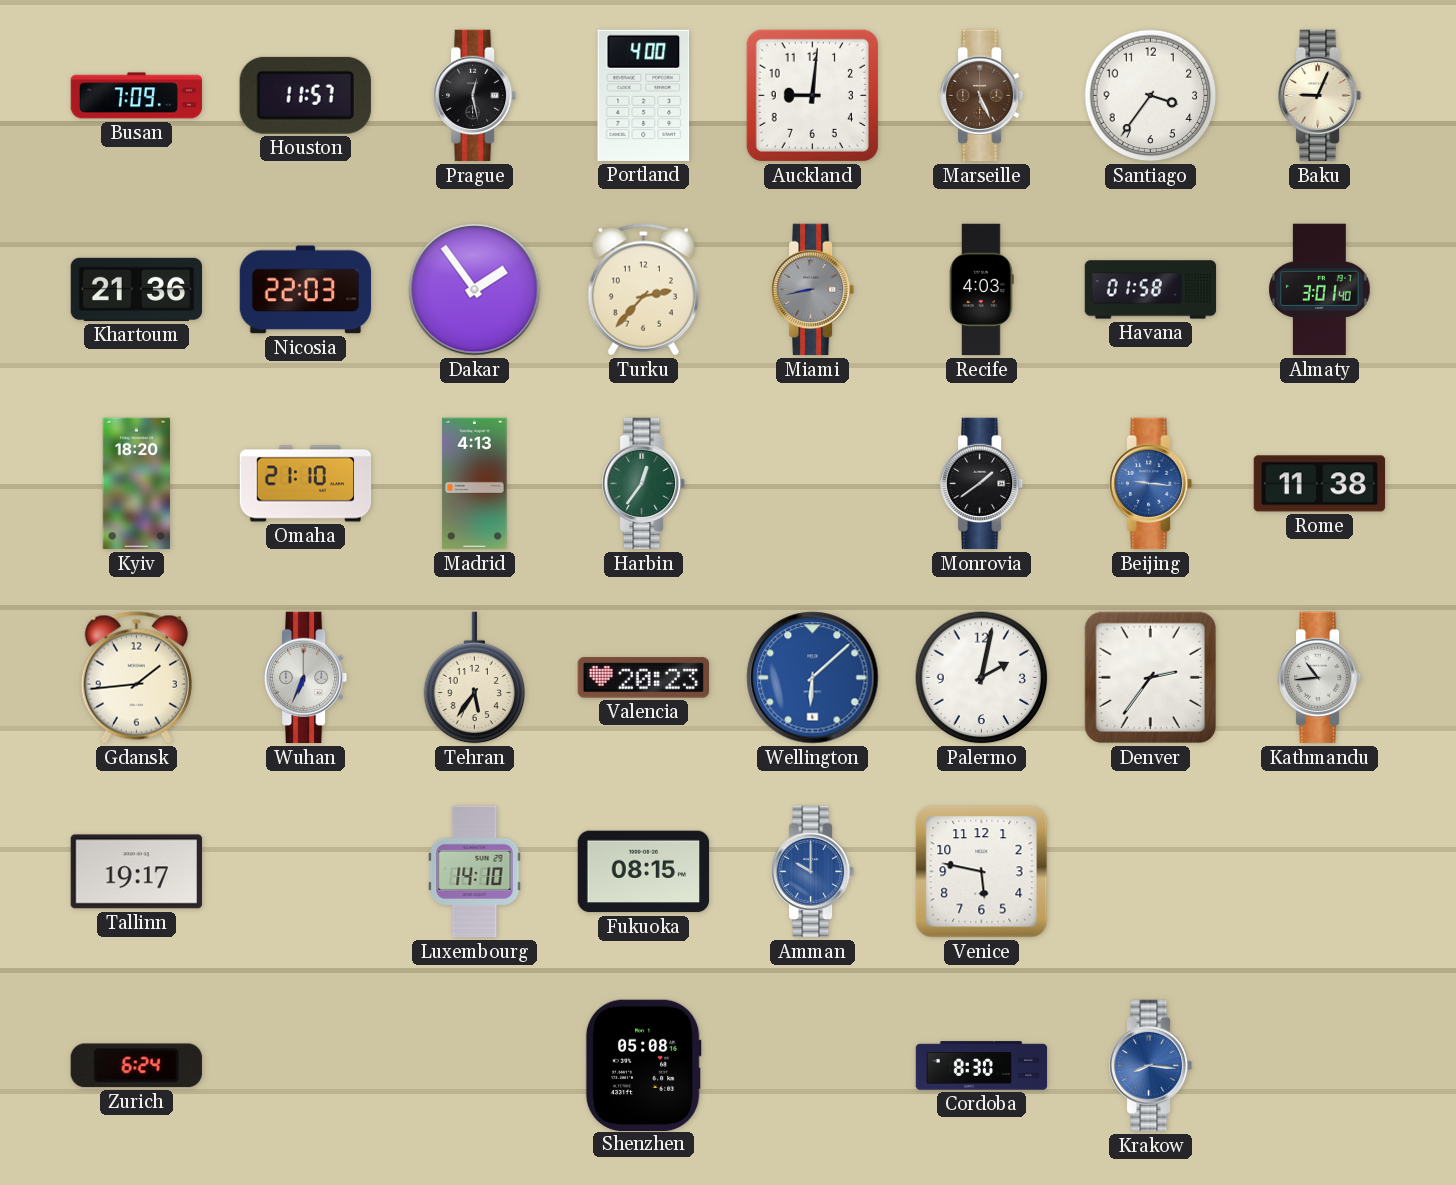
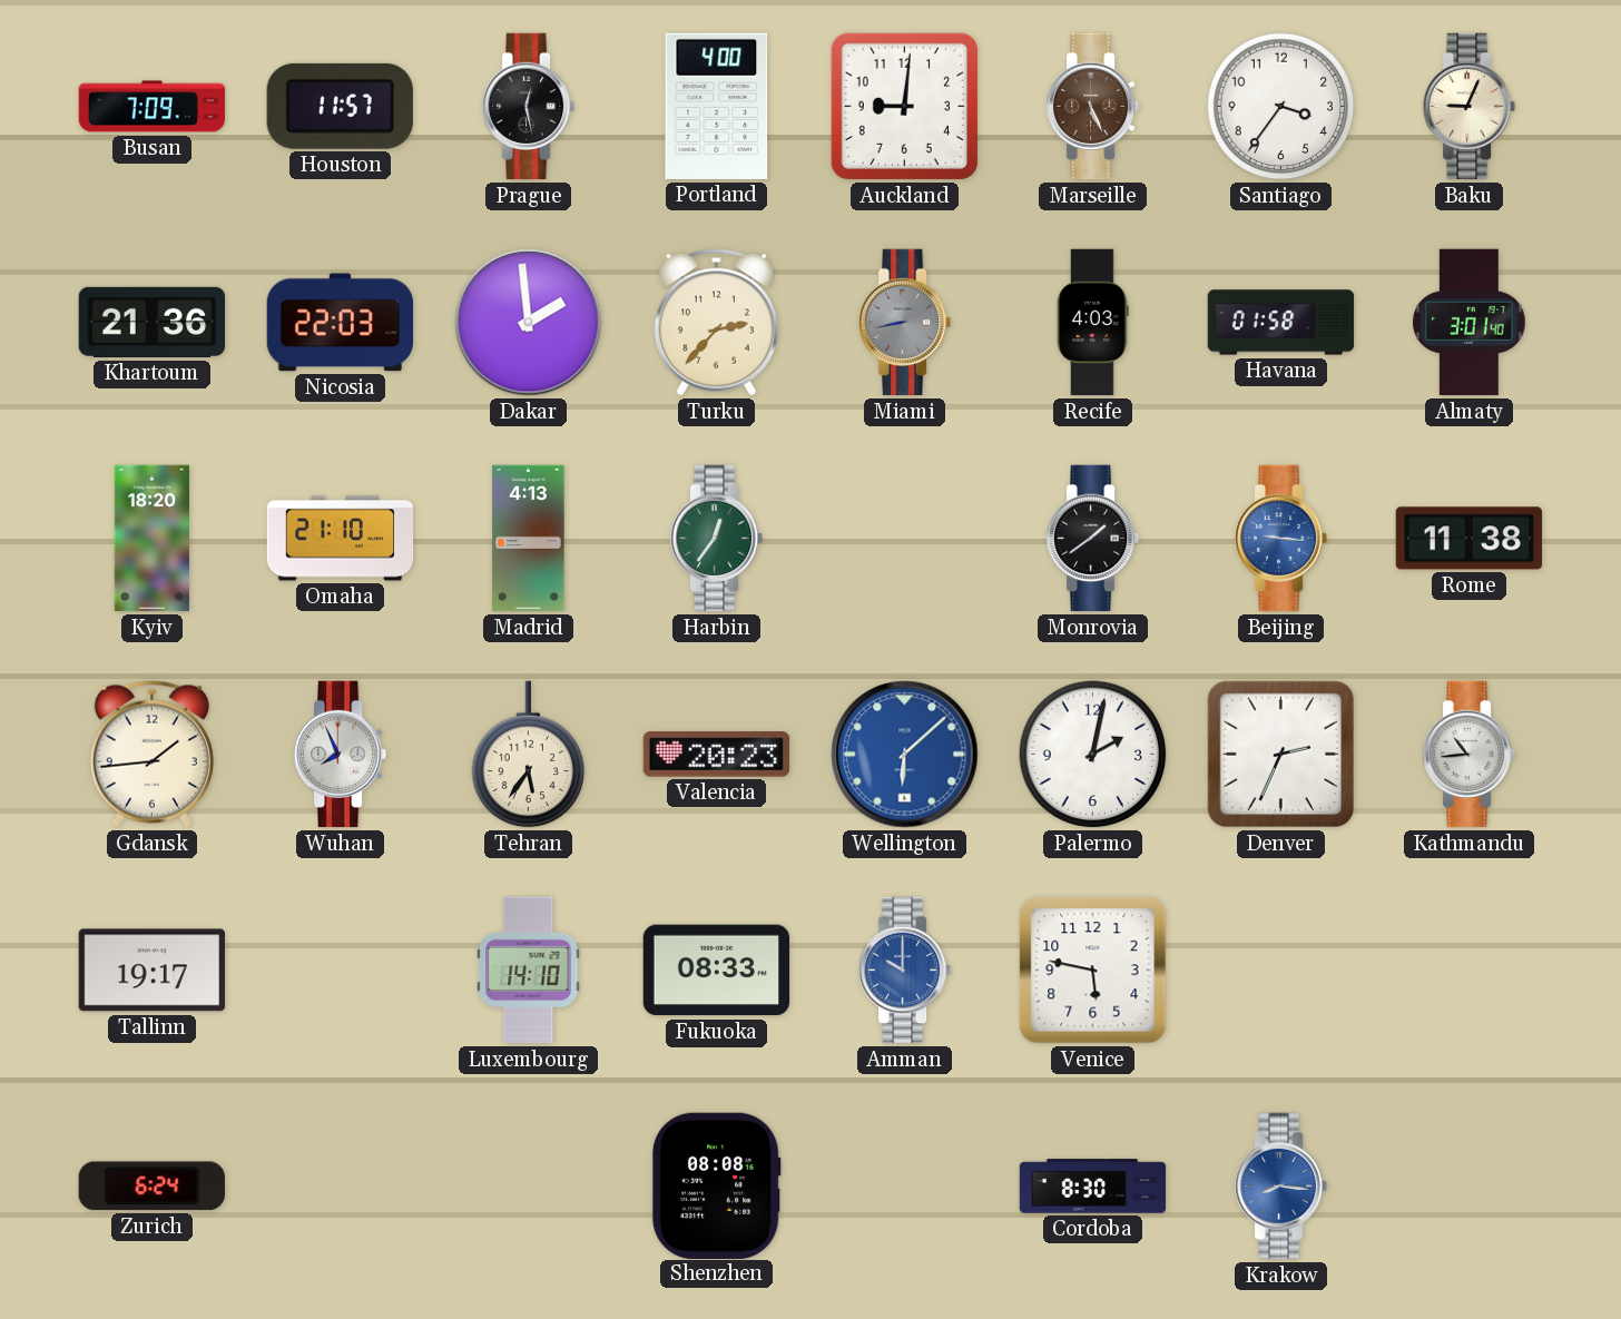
Dakar: 1:54 -> 1:59 (529, 323)
Wuhan: 6:34 -> 7:56 (341, 755)
Denver: 2:36 -> 2:34 (1281, 755)
Fukuoka: 08:15 -> 08:33 (717, 971)
Shenzhen: 05:08 -> 08:08 (716, 1185)
